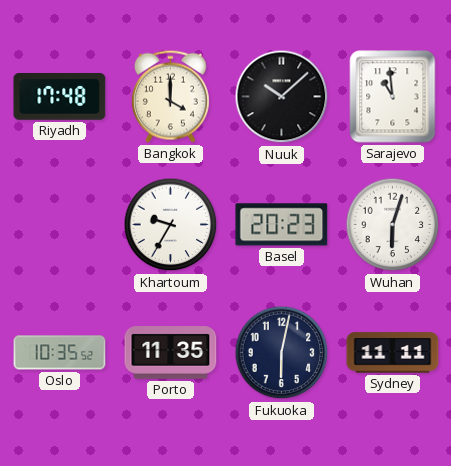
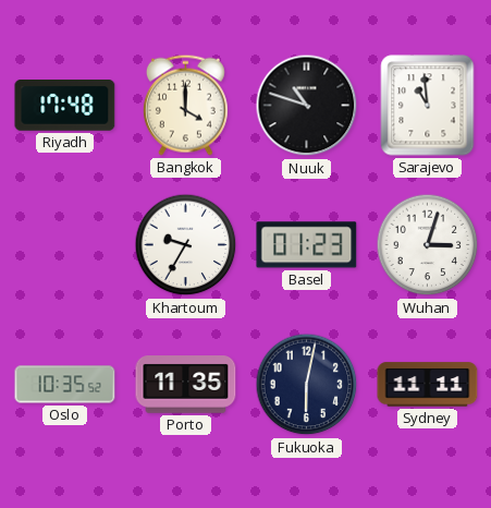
Nuuk: 10:08 -> 10:48 (307, 106)
Basel: 20:23 -> 01:23 (307, 245)
Wuhan: 6:03 -> 3:03 (428, 245)
